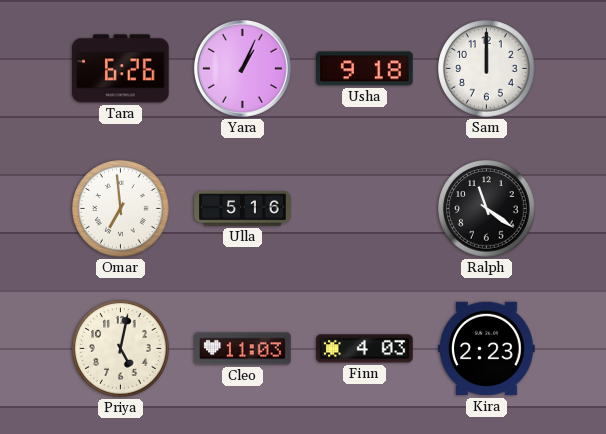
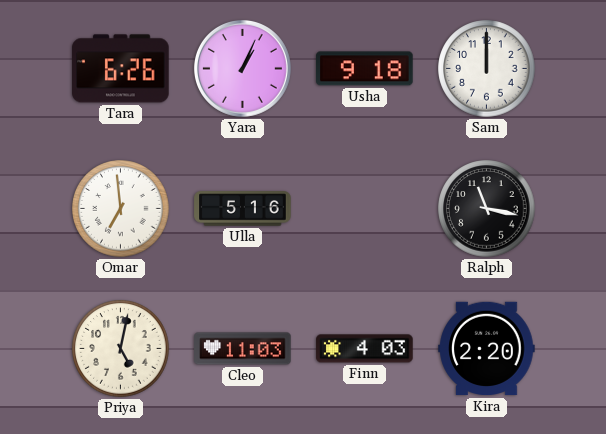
Ralph: 11:21 -> 11:17 (487, 209)
Kira: 2:23 -> 2:20 (487, 349)
